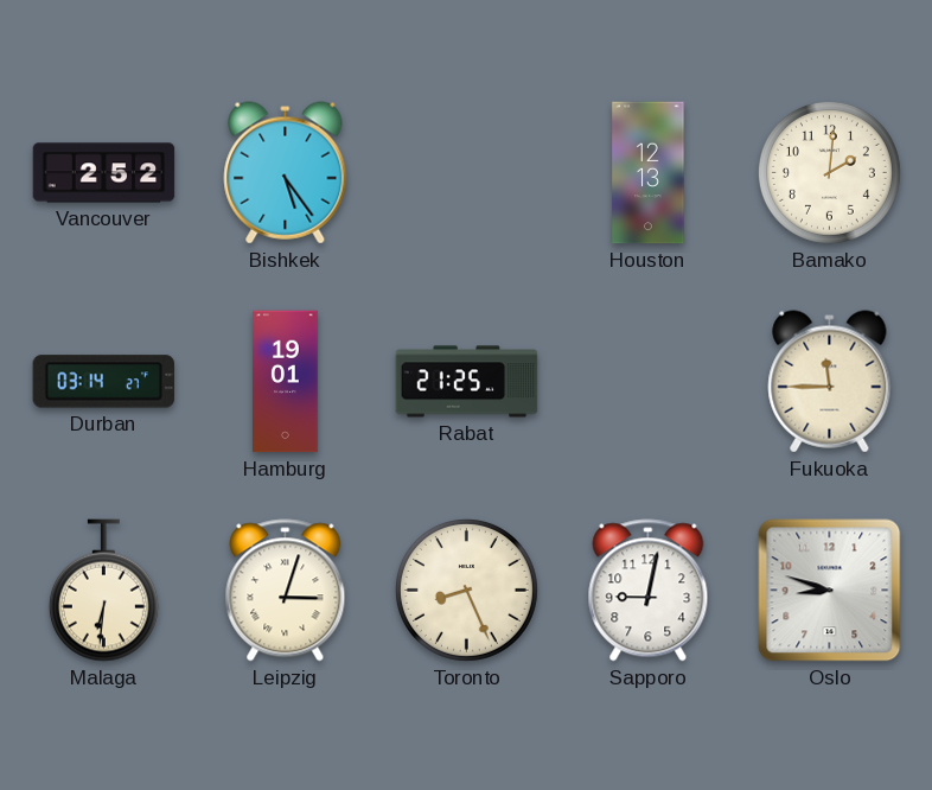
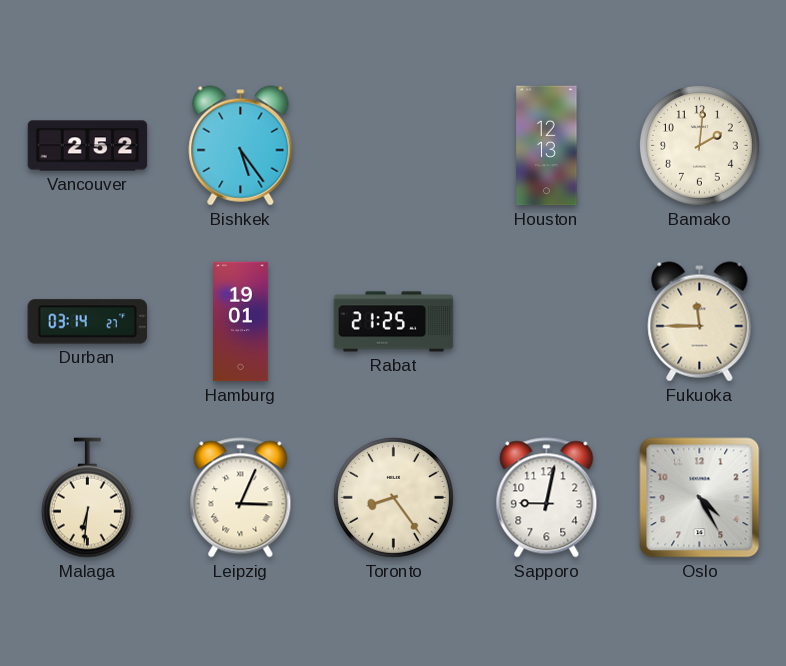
Leipzig: 3:03 -> 3:04 (241, 498)
Toronto: 8:26 -> 8:24 (393, 497)
Oslo: 8:48 -> 4:25 (700, 498)
